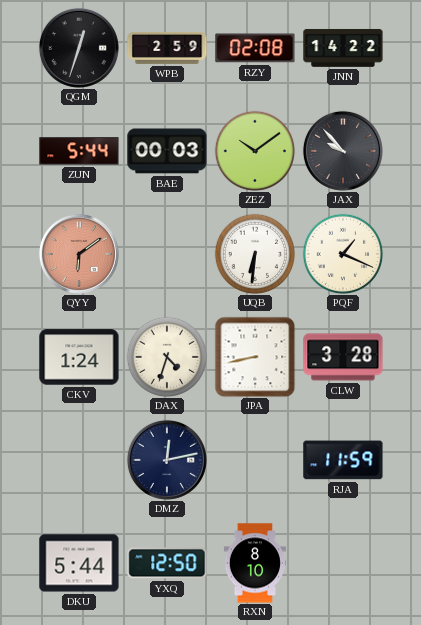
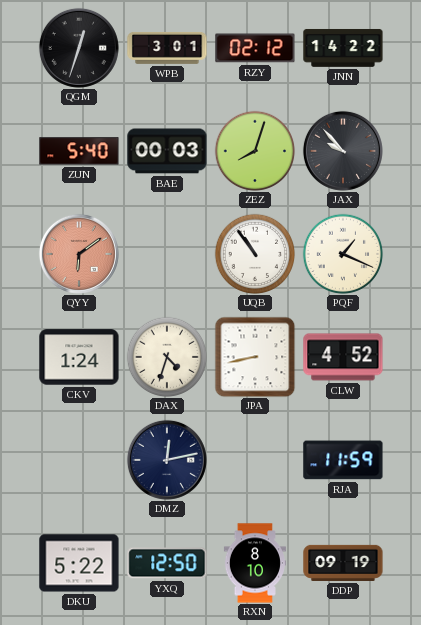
WPB: 2:59 -> 3:01 (167, 48)
RZY: 02:08 -> 02:12 (255, 48)
ZUN: 5:44 -> 5:40 (79, 151)
ZEZ: 10:09 -> 8:03 (255, 151)
UQB: 6:31 -> 10:54 (255, 254)
CLW: 3:28 -> 4:52 (343, 357)
DKU: 5:44 -> 5:22 (79, 563)
DDP: none -> 09:19 (343, 563)
